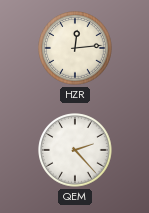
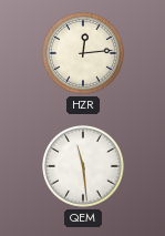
QEM: 2:23 -> 11:29 (83, 166)
